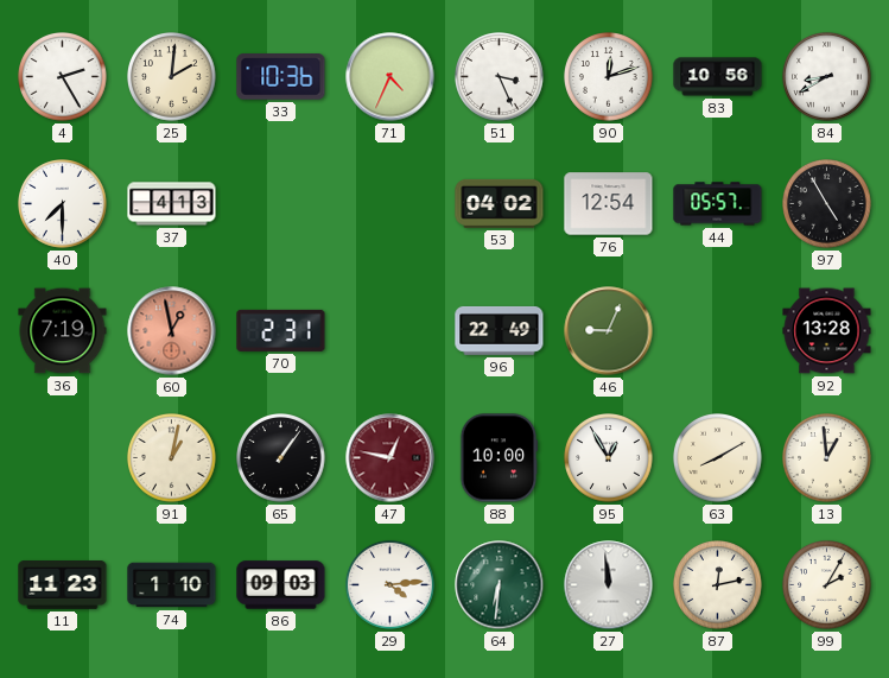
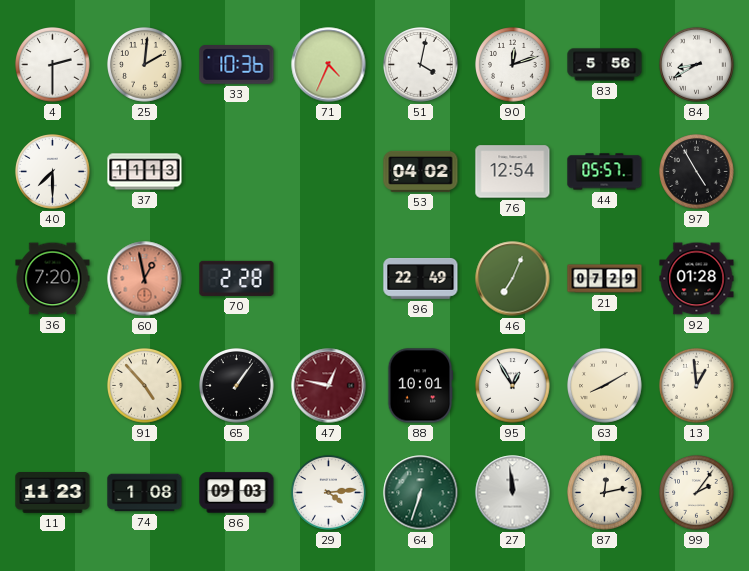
4: 2:25 -> 2:30 (53, 65)
51: 3:26 -> 4:02 (421, 65)
83: 10:56 -> 5:56 (605, 65)
37: 4:13 -> 11:13 (145, 172)
36: 7:19 -> 7:20 (53, 279)
70: 2:31 -> 2:28 (237, 278)
46: 9:04 -> 7:04 (513, 279)
21: none -> 07:29 (605, 279)
92: 13:28 -> 01:28 (697, 279)
91: 1:02 -> 4:53 (145, 386)
88: 10:00 -> 10:01 (420, 386)
74: 1:10 -> 1:08 (145, 493)
64: 6:31 -> 6:33 (421, 493)
99: 2:05 -> 2:06 (697, 493)
